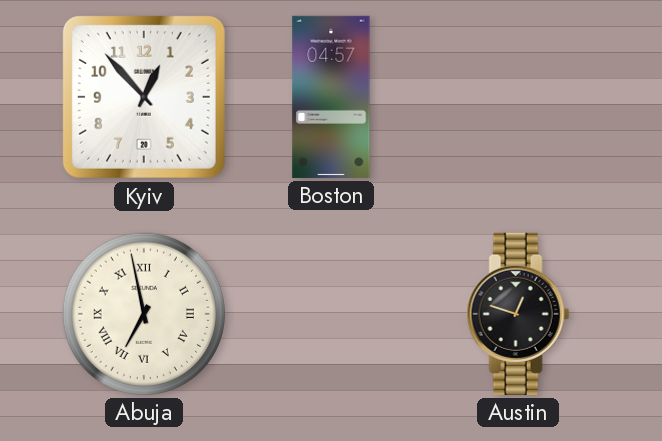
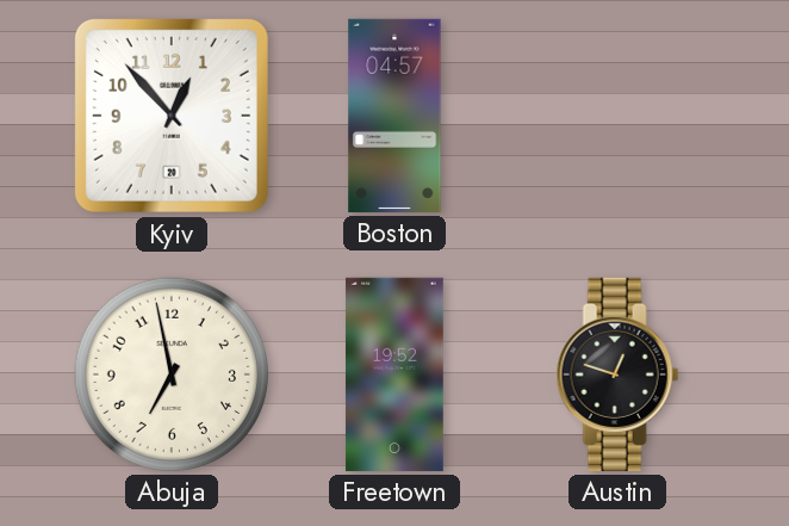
Abuja numerals: Roman -> Arabic (172, 375)
Freetown: none -> 19:52 (394, 375)
